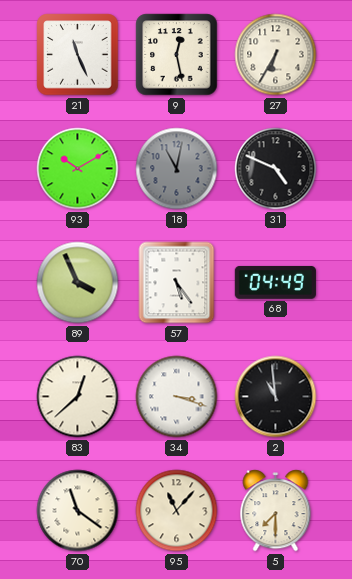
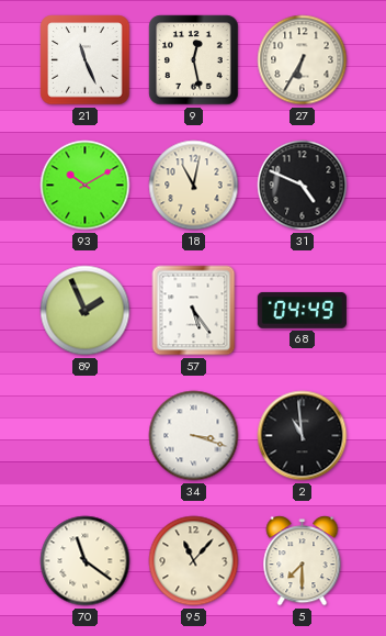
18 dial: grey -> cream (194, 186)
89: 3:56 -> 1:56 (86, 311)
83: 12:38 -> none (78, 397)
